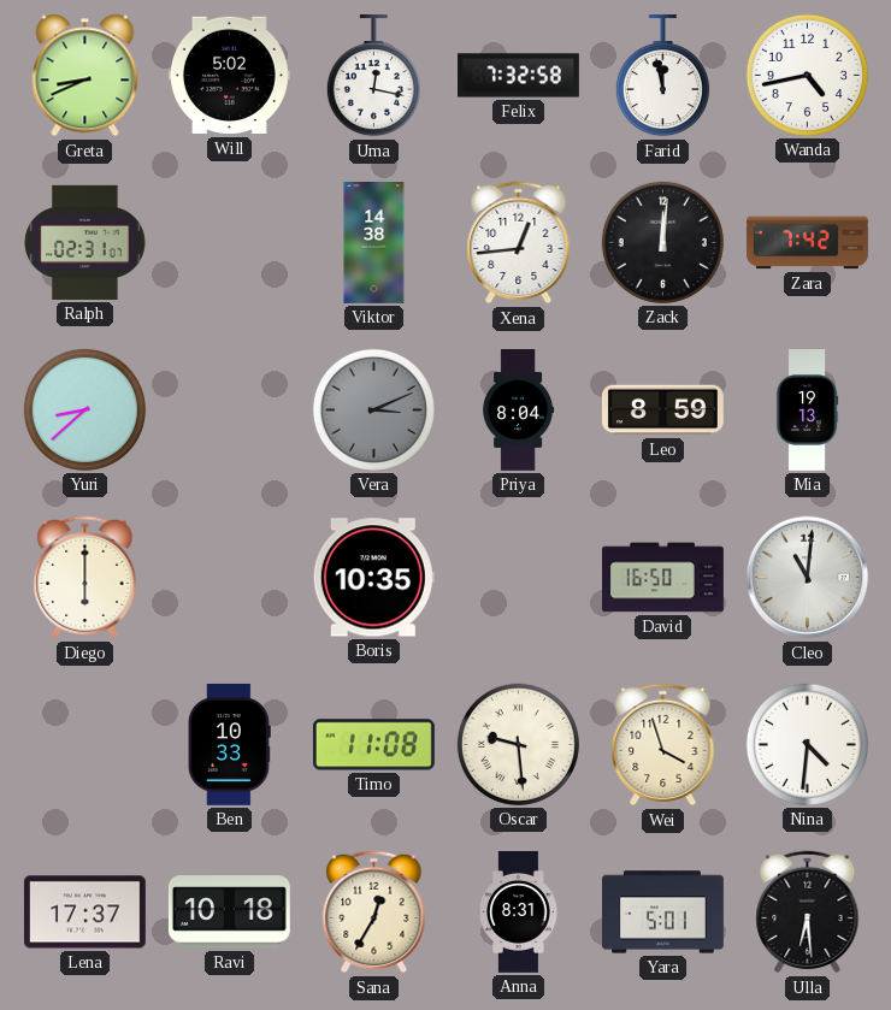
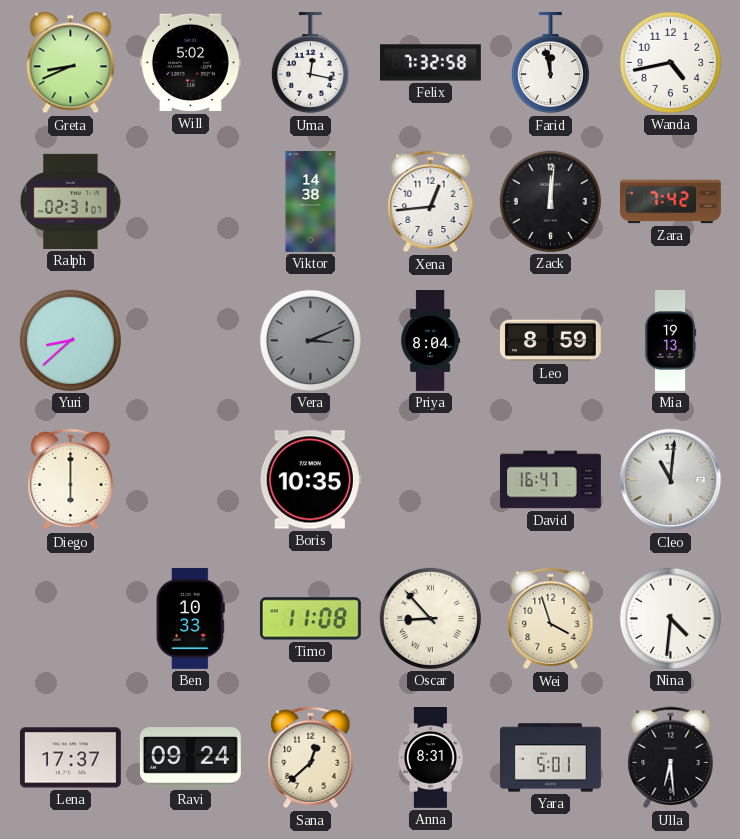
David: 16:50 -> 16:47 (551, 480)
Oscar: 9:29 -> 8:53 (430, 618)
Ravi: 10:18 -> 09:24 (190, 758)
Sana: 12:35 -> 12:38 (311, 758)
